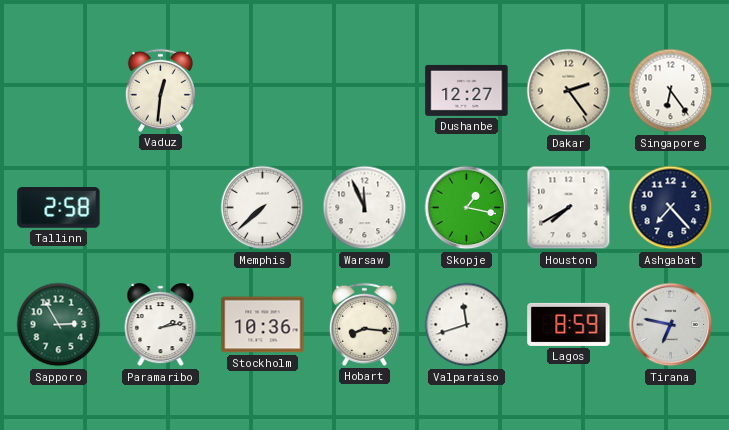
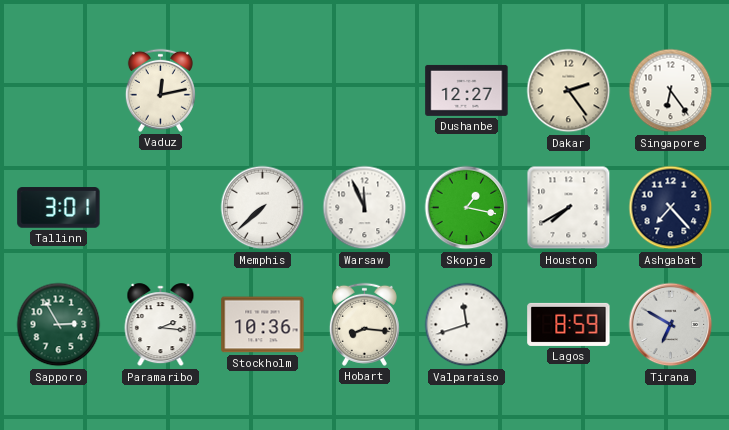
Vaduz: 12:31 -> 12:13 (160, 90)
Tallinn: 2:58 -> 3:01 (59, 208)
Paramaribo: 2:13 -> 2:16 (161, 325)
Tirana: 6:47 -> 6:50 (671, 325)
